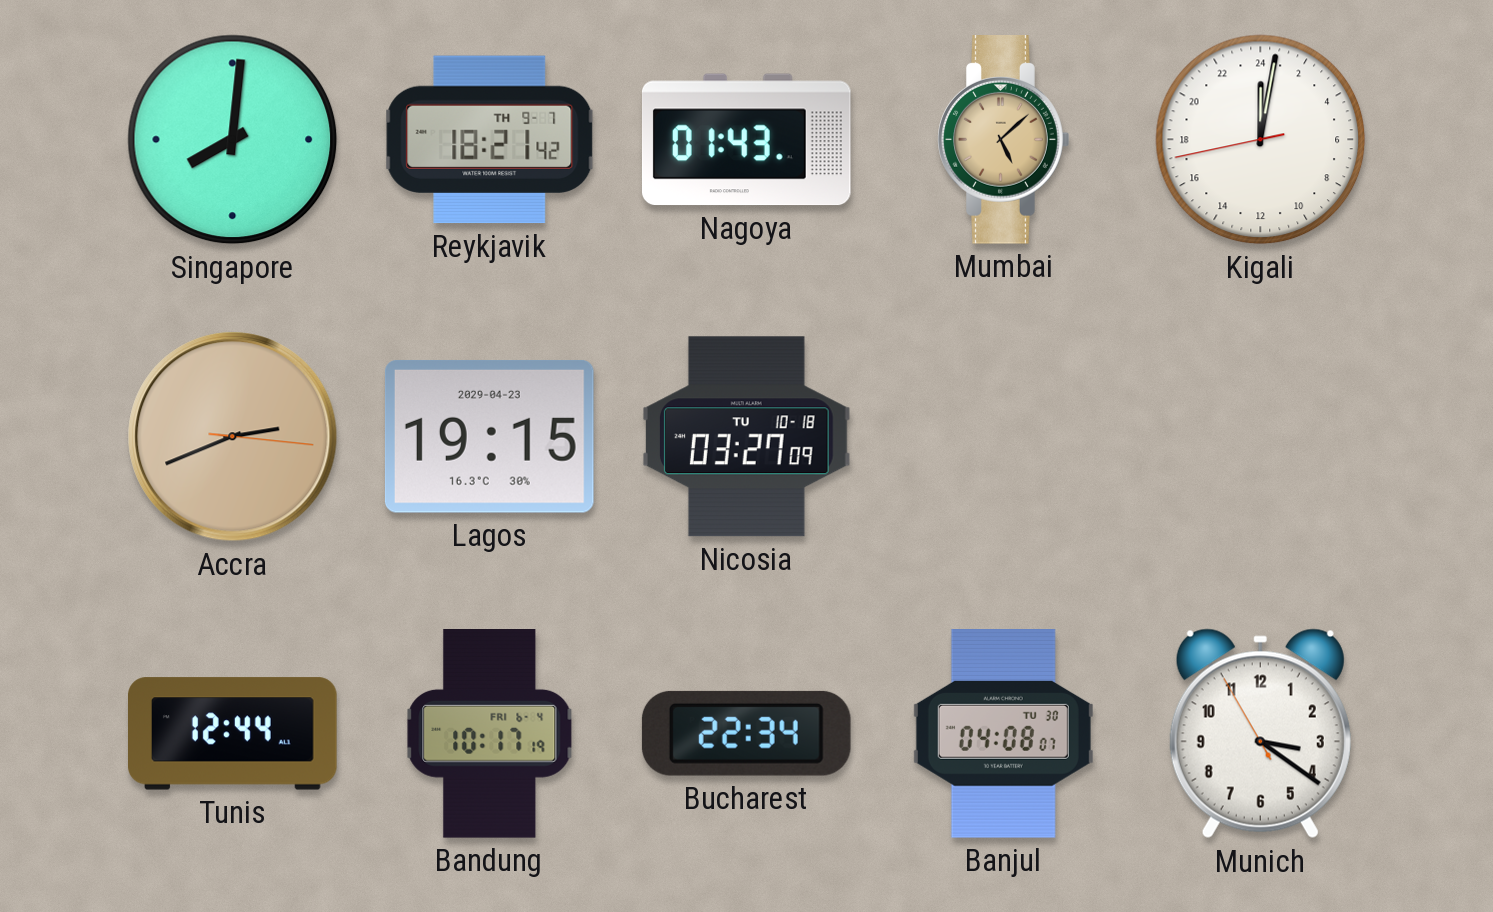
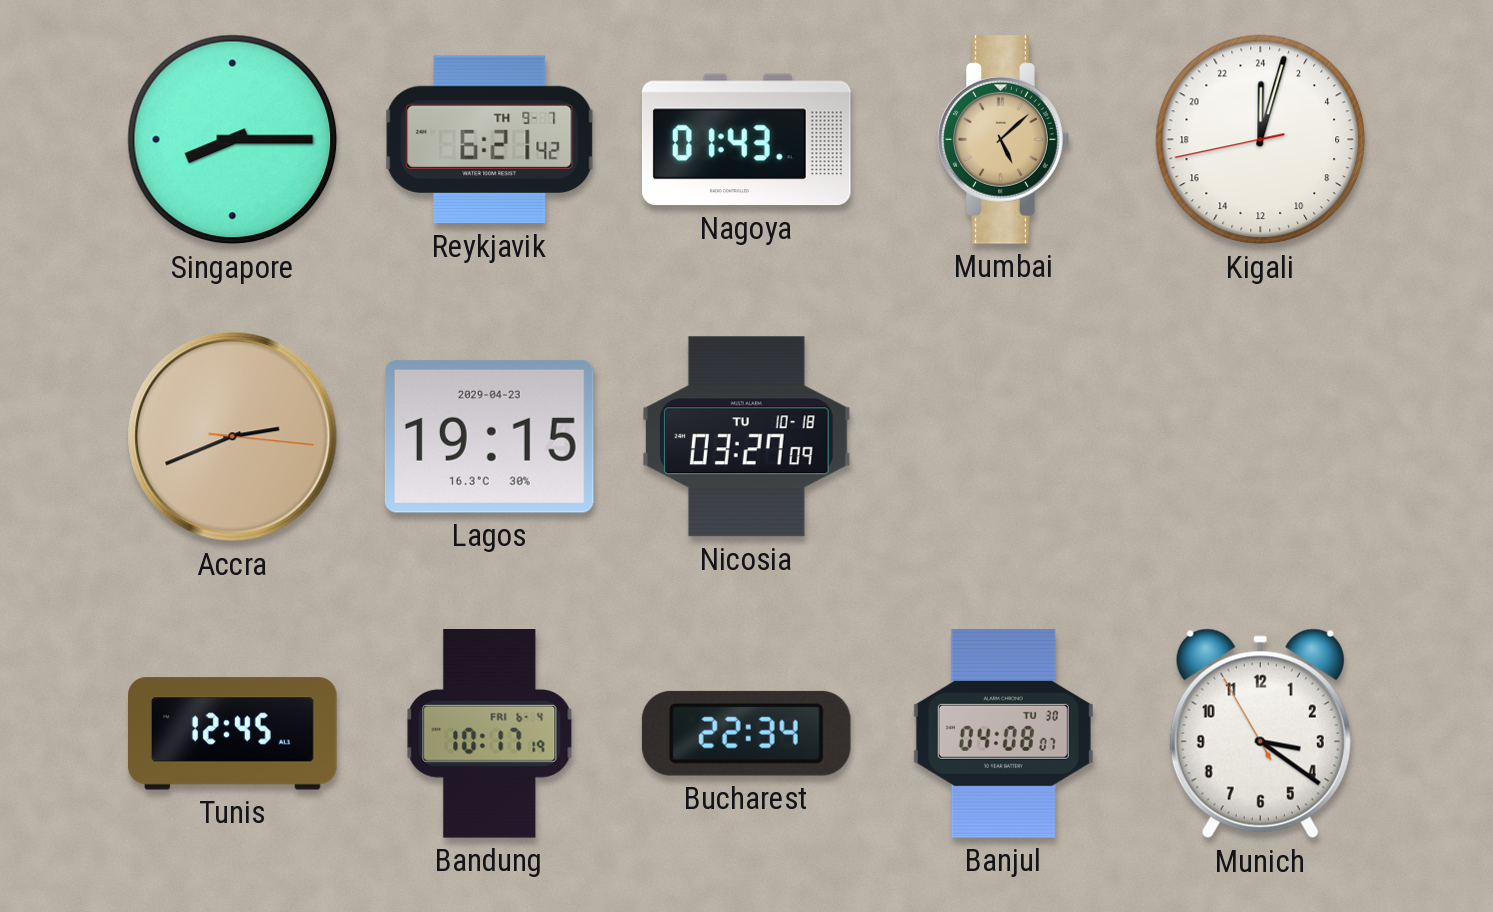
Singapore: 8:01 -> 8:15 (233, 140)
Reykjavik: 18:21 -> 6:21 (490, 140)
Kigali: 0:01 -> 0:02 (1261, 140)
Tunis: 12:44 -> 12:45 (233, 734)
